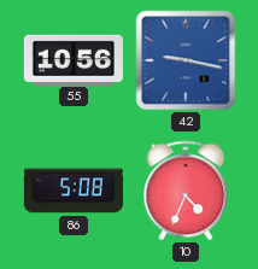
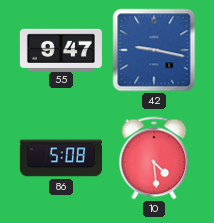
55: 10:56 -> 9:47 (61, 49)
10: 4:34 -> 4:29 (154, 158)
